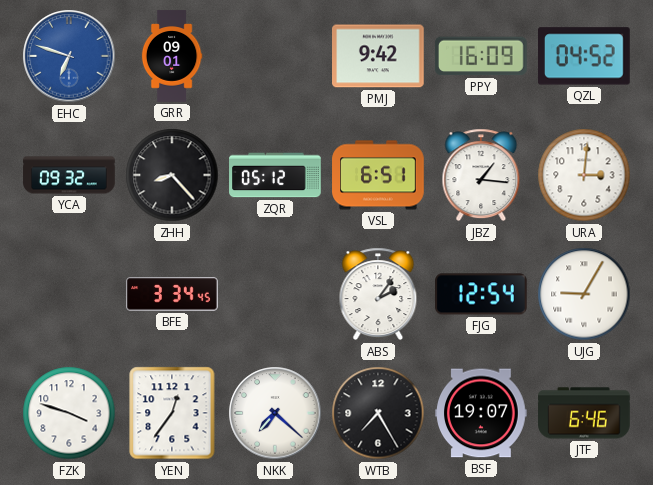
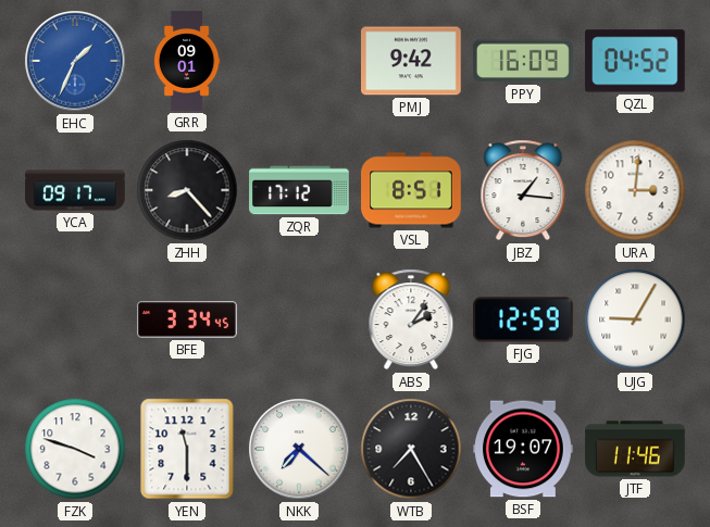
EHC: 6:48 -> 1:34 (75, 61)
YCA: 09:32 -> 09:17 (75, 190)
ZQR: 05:12 -> 17:12 (299, 190)
VSL: 6:51 -> 8:51 (411, 190)
FJG: 12:54 -> 12:59 (524, 319)
YEN: 12:36 -> 11:30 (187, 449)
JTF: 6:46 -> 11:46 (635, 449)
